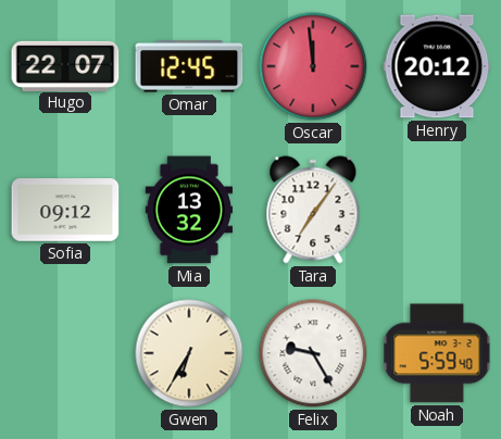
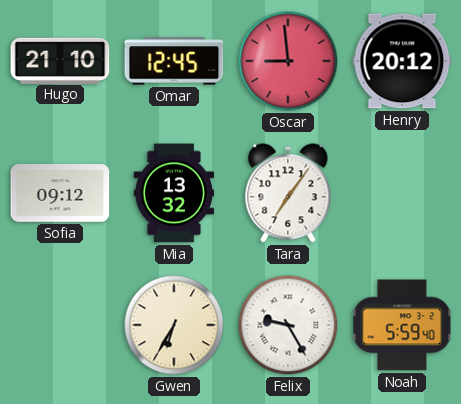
Hugo: 22:07 -> 21:10 (60, 60)
Oscar: 11:59 -> 8:59 (288, 61)
